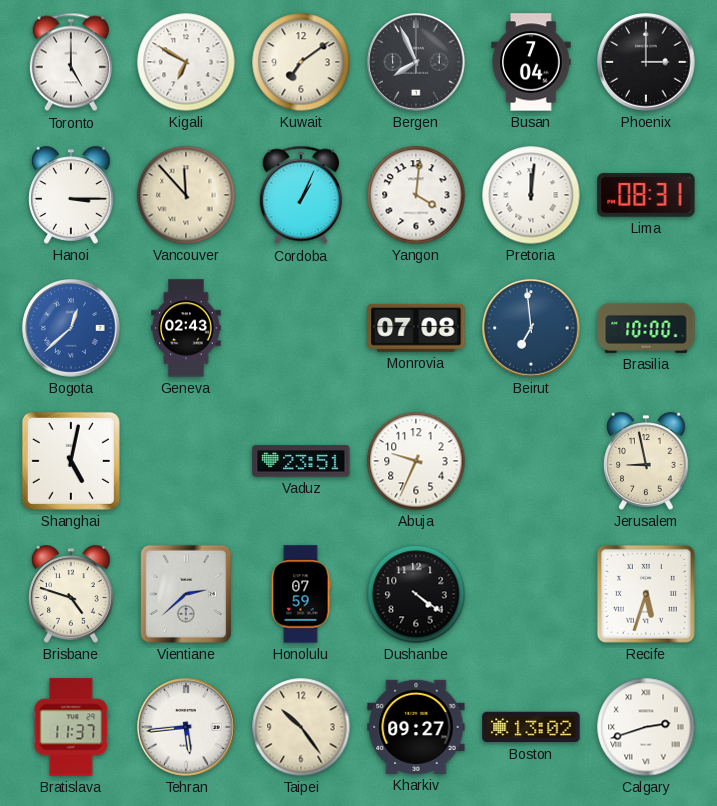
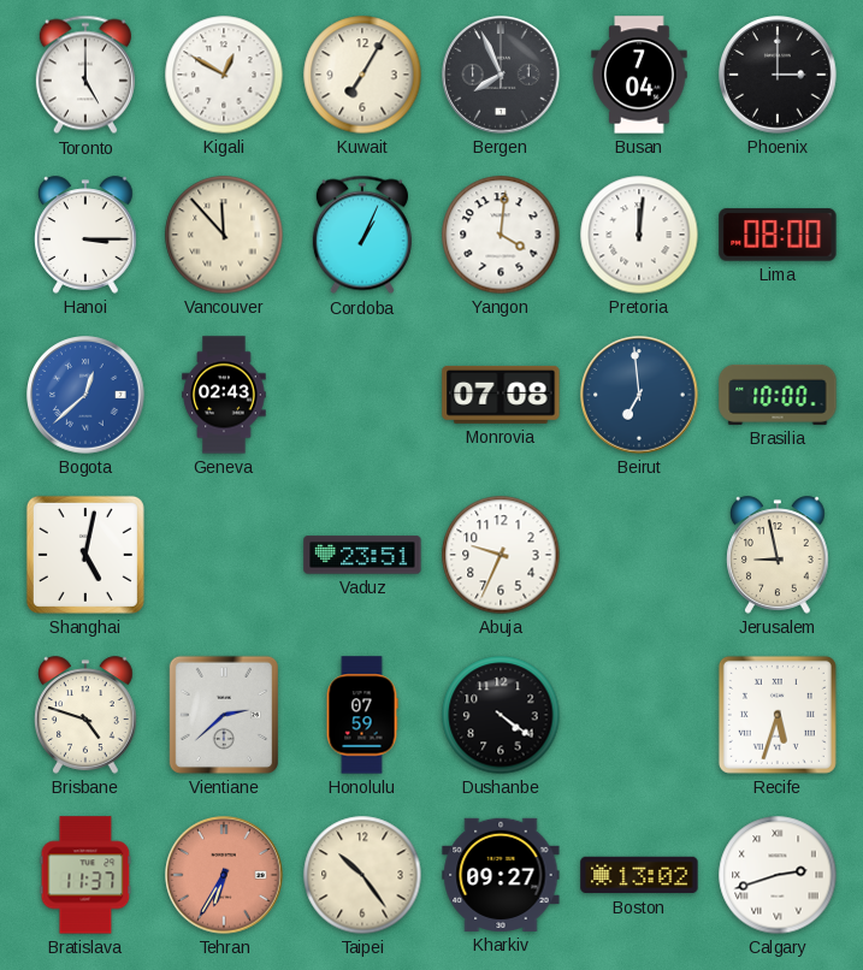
Kigali: 6:50 -> 12:50 (224, 75)
Kuwait: 7:09 -> 7:05 (362, 75)
Lima: 08:31 -> 08:00 (778, 235)
Tehran: 5:44 -> 6:35 (224, 875)
Tehran dial: white -> salmon (224, 875)
